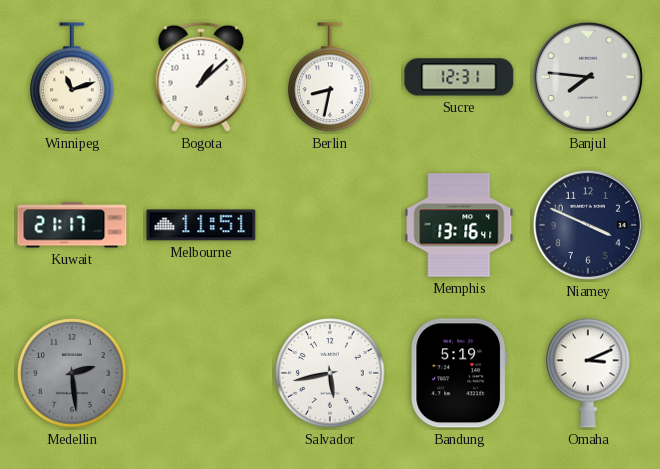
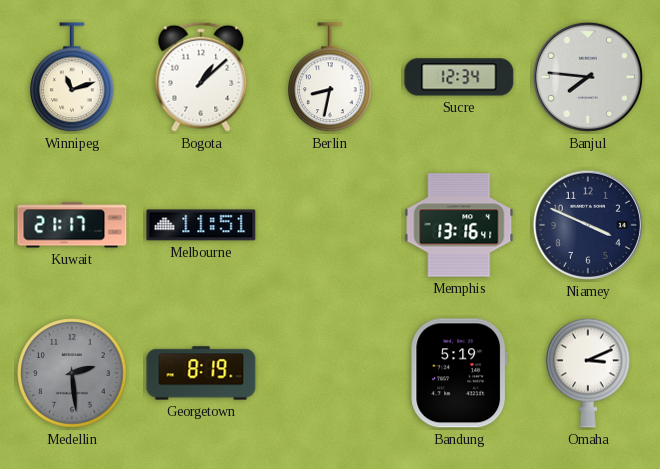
Sucre: 12:31 -> 12:34 (459, 77)
Georgetown: none -> 8:19 (201, 373)
Salvador: 5:43 -> none (330, 373)
